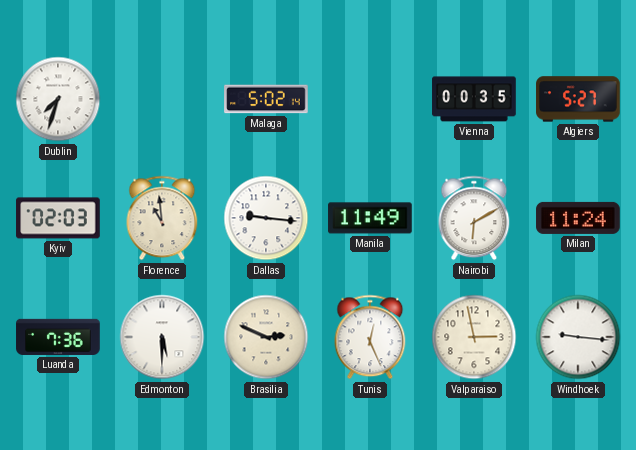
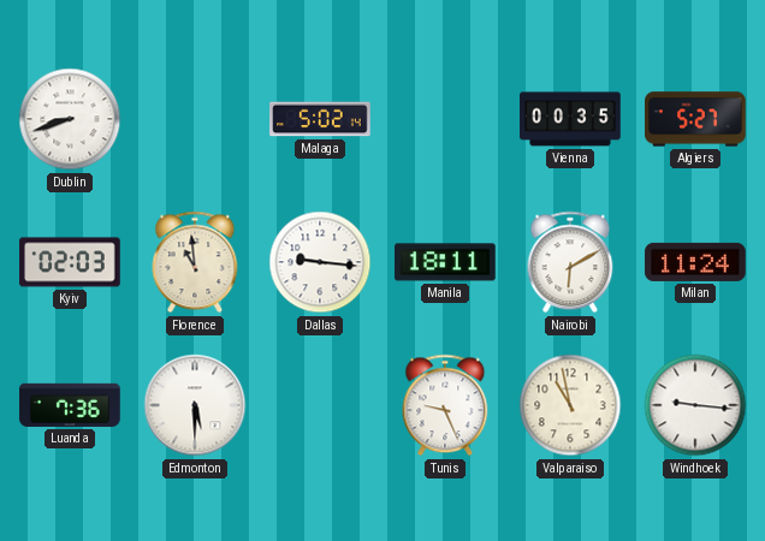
Dublin: 7:33 -> 8:42 (70, 119)
Manila: 11:49 -> 18:11 (445, 262)
Brasilia: 2:49 -> none (266, 337)
Tunis: 12:26 -> 9:26 (445, 405)
Valparaiso: 2:58 -> 10:58 (570, 405)
